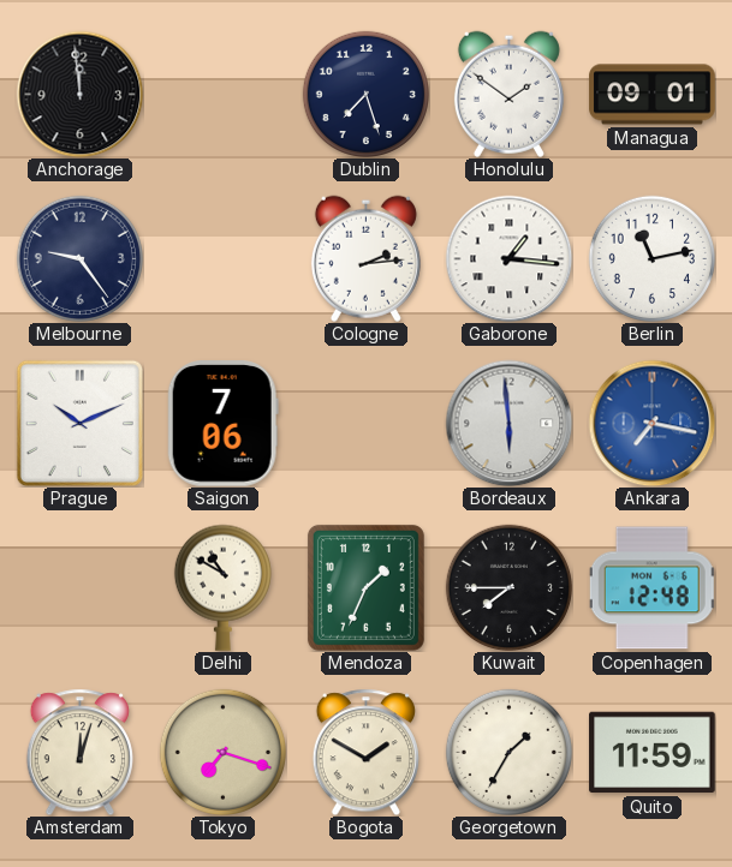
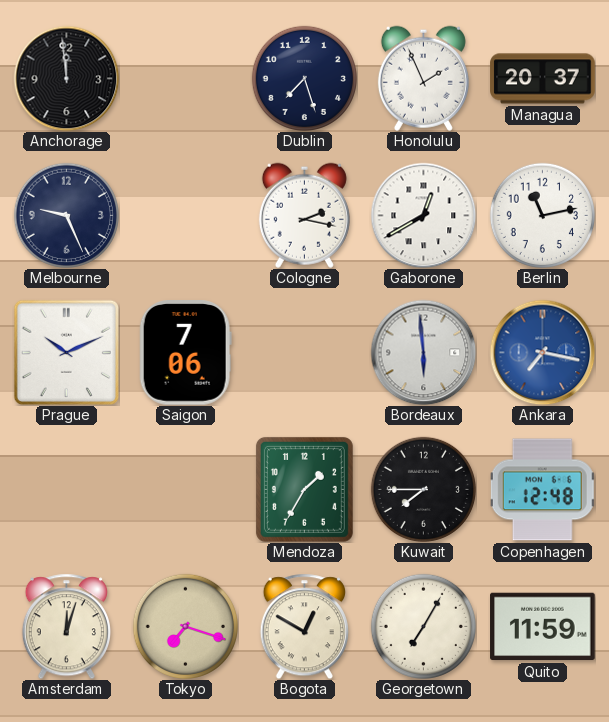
Honolulu: 1:51 -> 1:56 (423, 78)
Managua: 09:01 -> 20:37 (543, 79)
Melbourne: 9:24 -> 9:26 (66, 215)
Cologne: 2:14 -> 2:17 (304, 215)
Gaborone: 1:16 -> 12:40 (423, 215)
Delhi: 10:50 -> none (222, 587)
Mendoza: 1:34 -> 1:35 (304, 489)
Bogota: 1:50 -> 12:50 (304, 626)
Georgetown: 1:35 -> 7:05 (423, 626)
